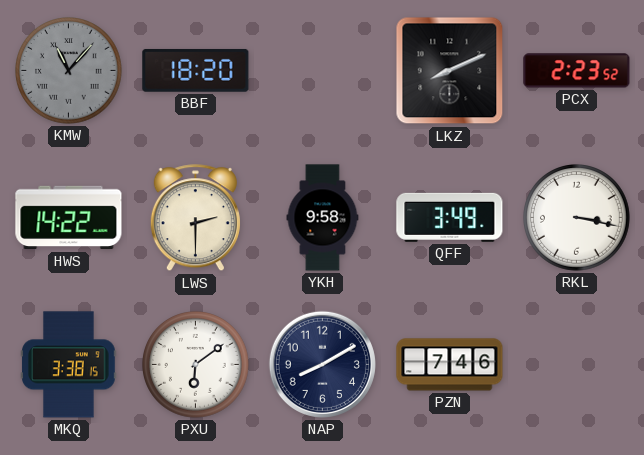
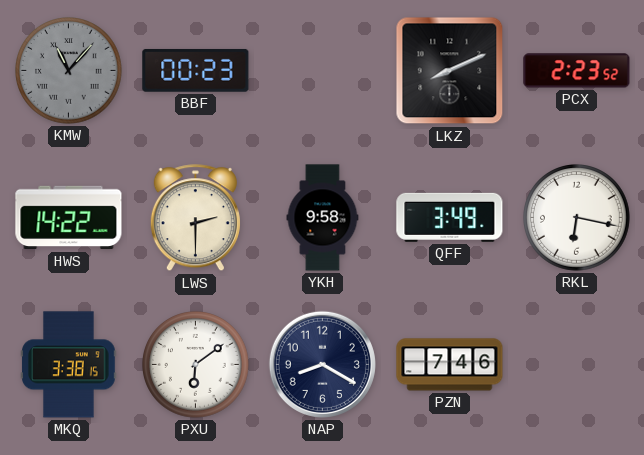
BBF: 18:20 -> 00:23 (196, 70)
RKL: 3:17 -> 6:17 (577, 218)
NAP: 8:10 -> 8:20 (322, 364)
